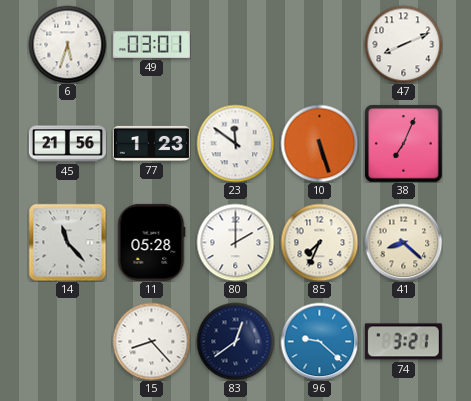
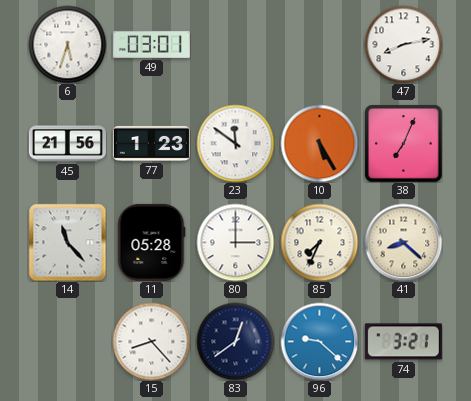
47: 8:11 -> 8:13 (403, 44)
10: 5:27 -> 5:25 (319, 143)
80: 2:00 -> 3:00 (235, 242)
